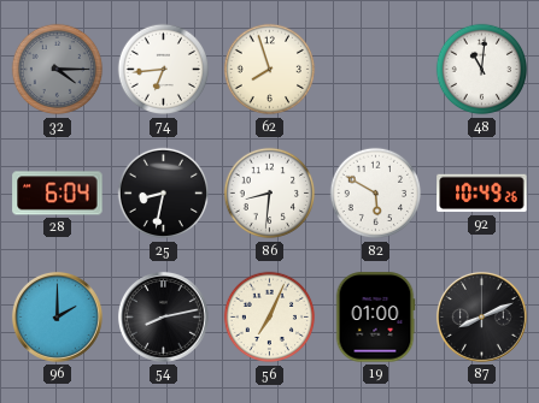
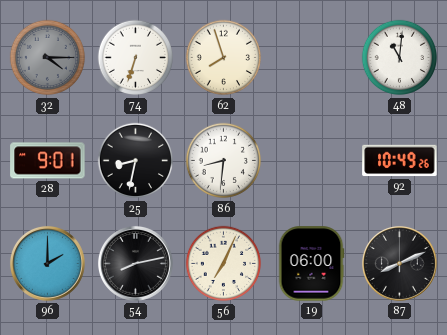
74: 6:44 -> 6:33 (136, 58)
28: 6:04 -> 9:01 (48, 161)
82: 5:50 -> none (376, 194)
19: 01:00 -> 06:00 (311, 264)
